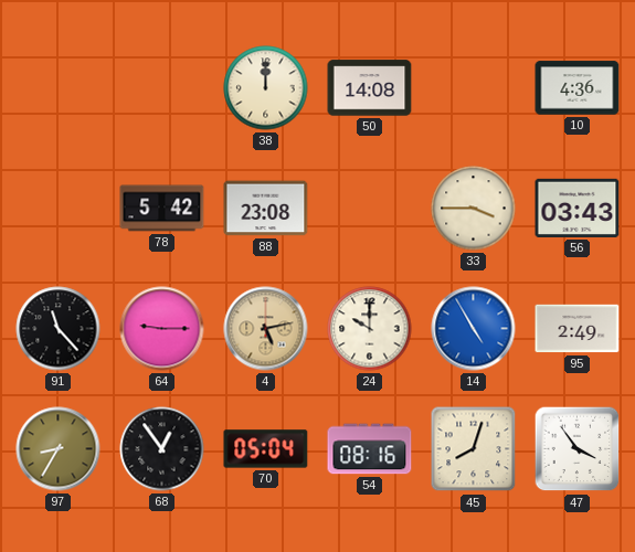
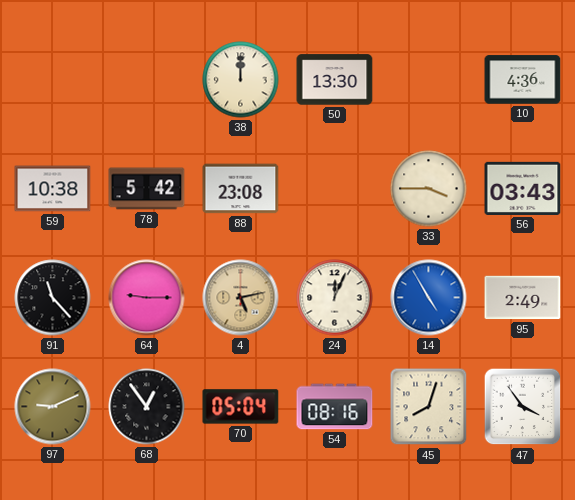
50: 14:08 -> 13:30 (335, 80)
59: none -> 10:38 (53, 189)
24: 10:00 -> 12:04 (335, 298)
97: 8:35 -> 9:11 (53, 407)
